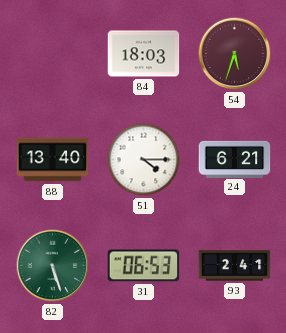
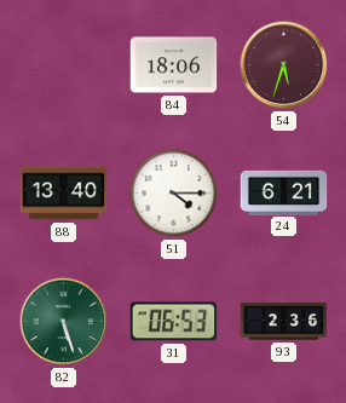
84: 18:03 -> 18:06 (174, 65)
93: 2:41 -> 2:36 (284, 322)
